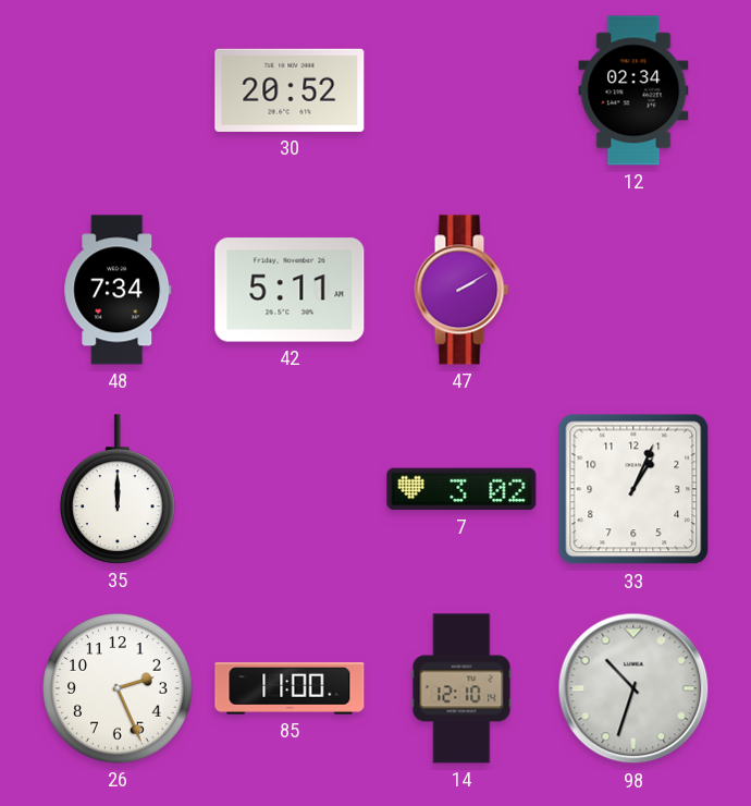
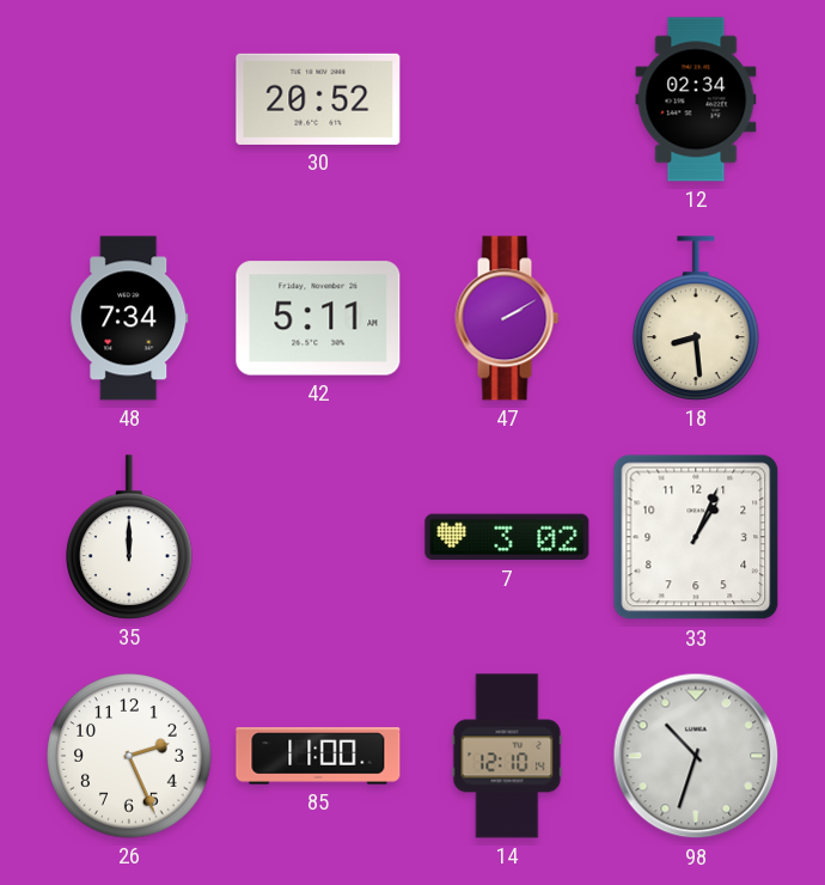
18: none -> 8:29 (696, 318)
